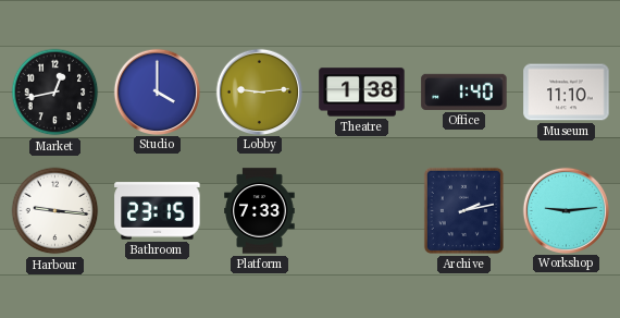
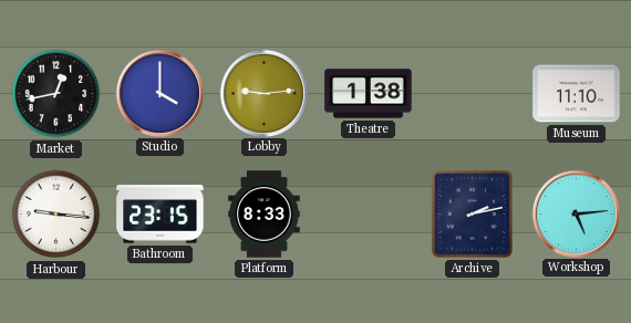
Office: 1:40 -> none (464, 91)
Platform: 7:33 -> 8:33 (265, 215)
Workshop: 9:14 -> 5:14 (576, 213)
